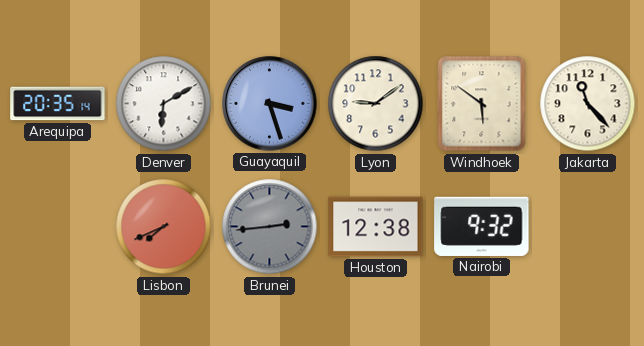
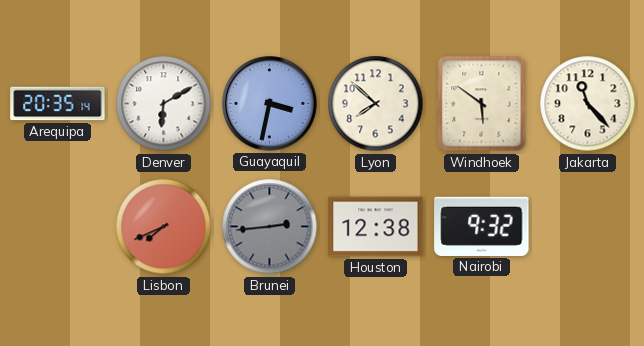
Guayaquil: 3:27 -> 3:32 (270, 104)
Lyon: 9:09 -> 7:52 (376, 104)
